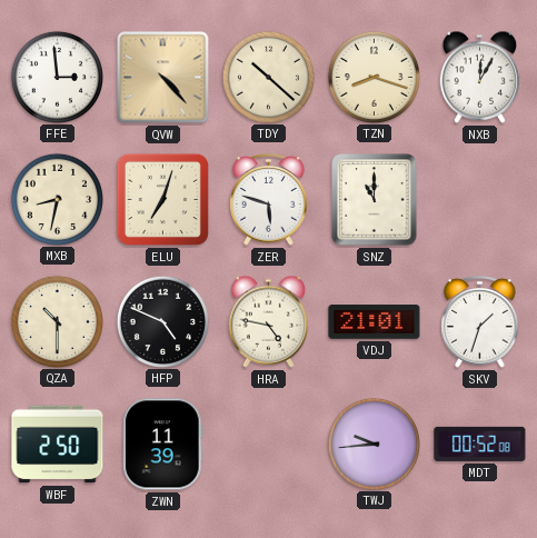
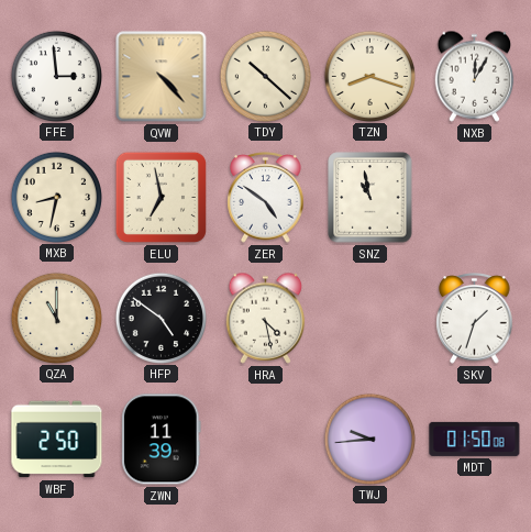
ELU: 7:03 -> 6:58 (161, 197)
ZER: 5:48 -> 4:51 (266, 198)
SNZ: 11:00 -> 10:58 (370, 198)
QZA: 10:30 -> 11:00 (56, 318)
HFP: 4:49 -> 4:51 (161, 318)
HRA: 4:47 -> 4:28 (266, 318)
VDJ: 21:01 -> none (375, 322)
MDT: 00:52 -> 01:50 (475, 439)
